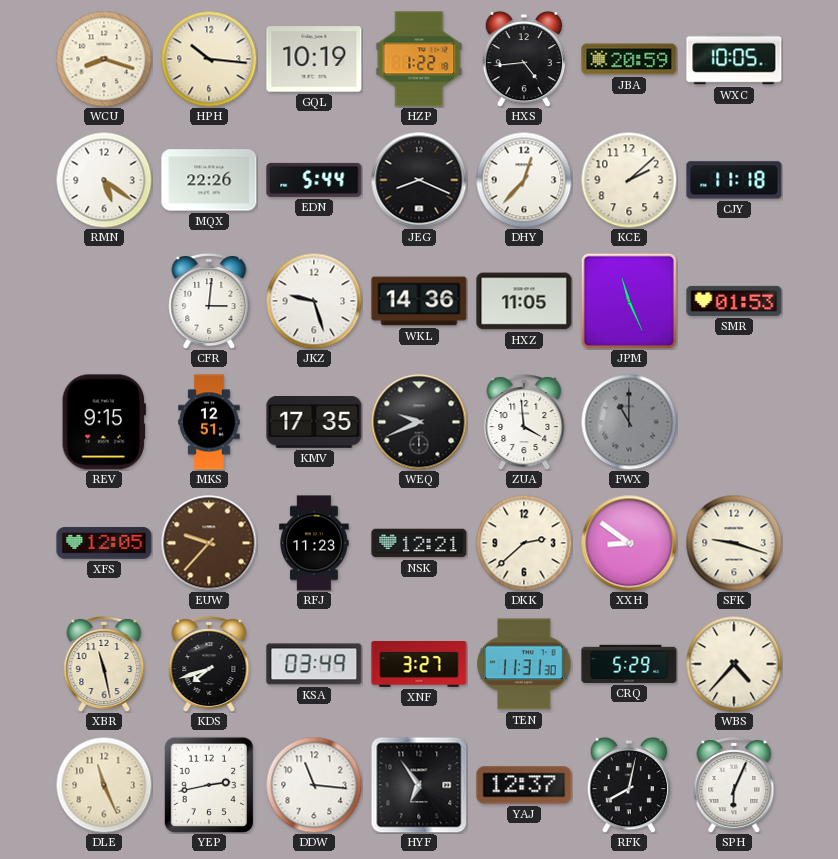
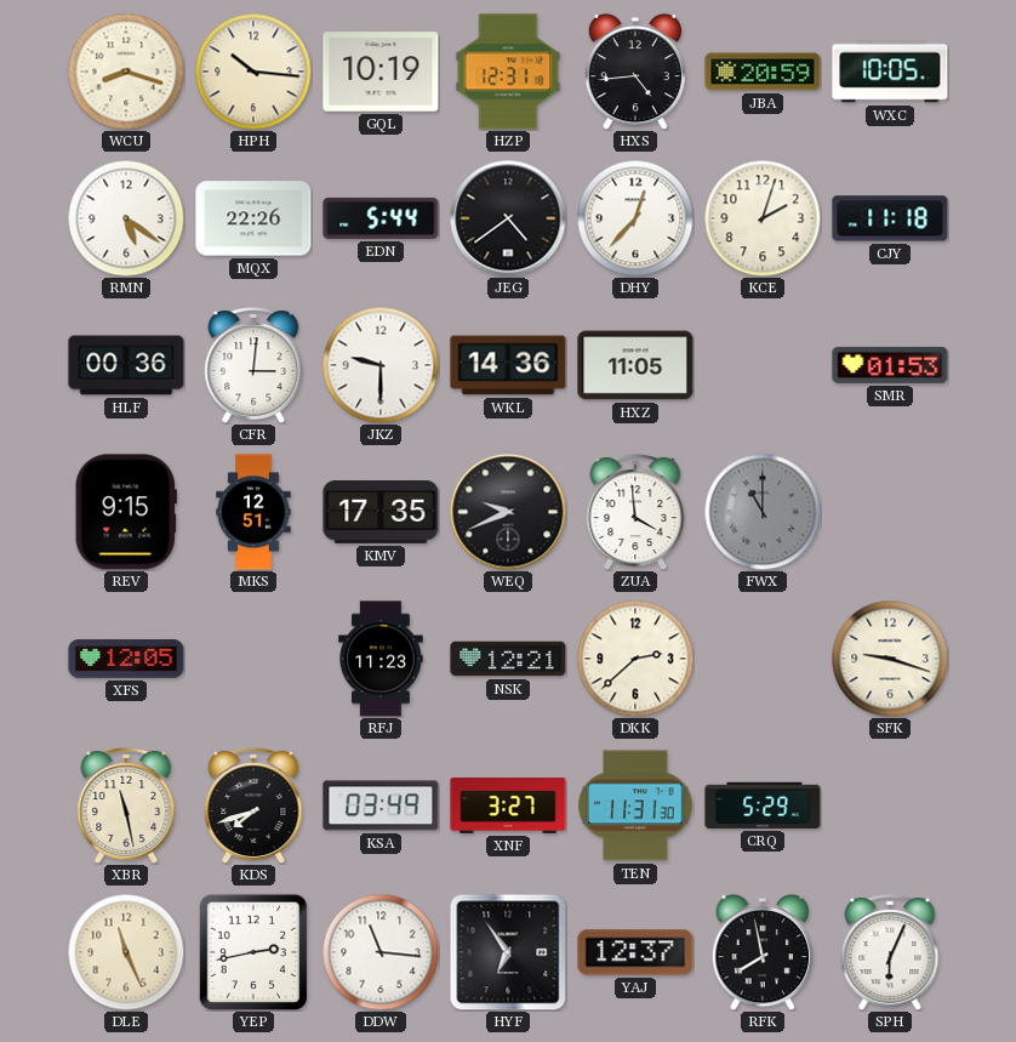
HZP: 1:22 -> 12:31 (508, 72)
JEG: 8:19 -> 4:39 (508, 218)
KCE: 2:08 -> 2:03 (763, 218)
HLF: none -> 00:36 (126, 365)
JKZ: 9:27 -> 9:30 (381, 365)
JPM: 11:26 -> none (629, 301)
EUW: 9:37 -> none (209, 543)
XXH: 8:51 -> none (629, 543)
WBS: 4:37 -> none (734, 664)
RFK: 8:02 -> 7:58 (763, 952)
